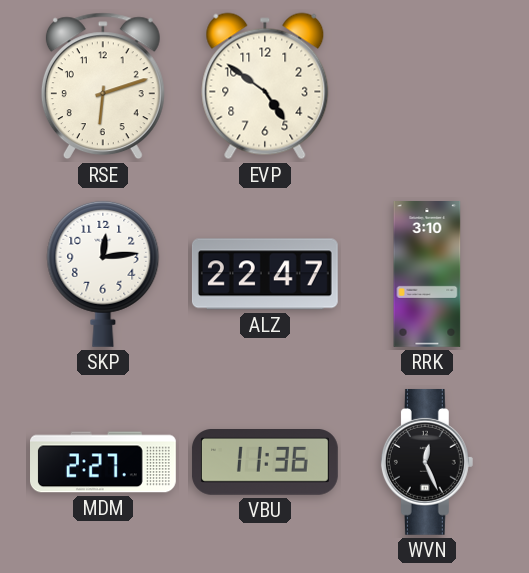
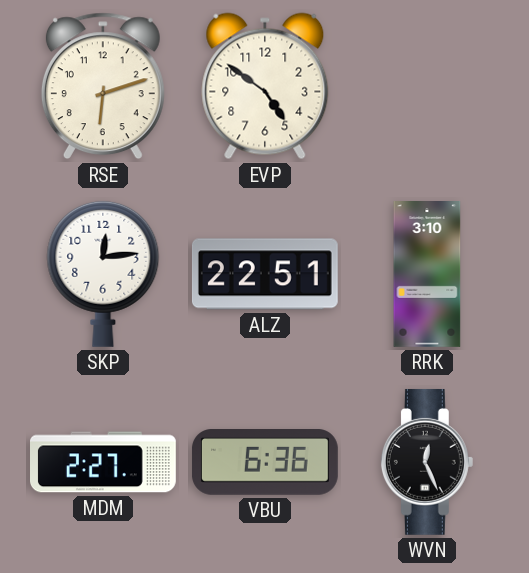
ALZ: 22:47 -> 22:51 (265, 274)
VBU: 11:36 -> 6:36 (265, 463)
